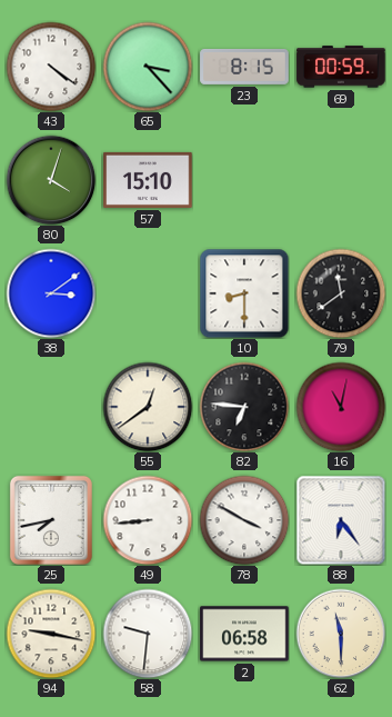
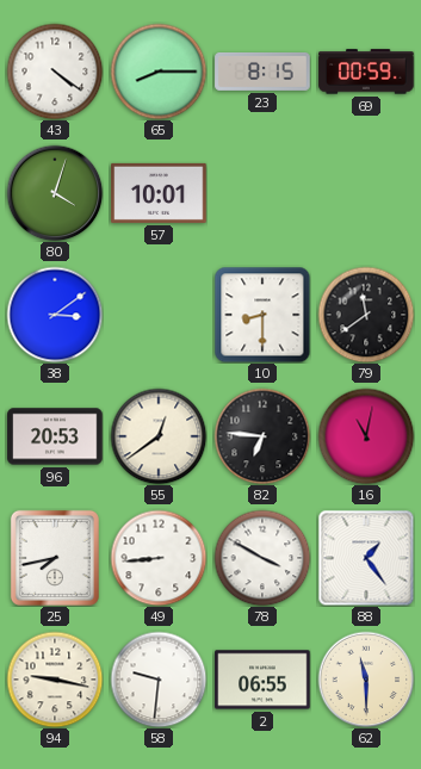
65: 3:23 -> 8:15 (159, 72)
57: 15:10 -> 10:01 (159, 193)
96: none -> 20:53 (55, 436)
88: 6:24 -> 1:24 (366, 558)
2: 06:58 -> 06:55 (262, 680)
